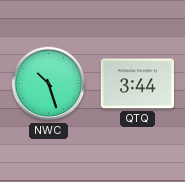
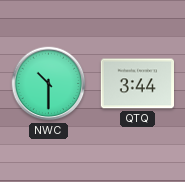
NWC: 10:27 -> 10:30 (49, 84)
